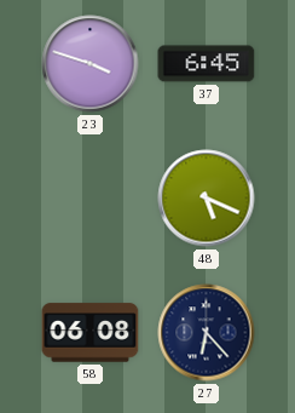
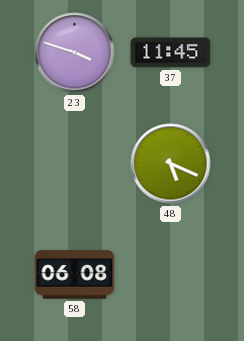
37: 6:45 -> 11:45 (171, 53)
27: 6:23 -> none (207, 333)
